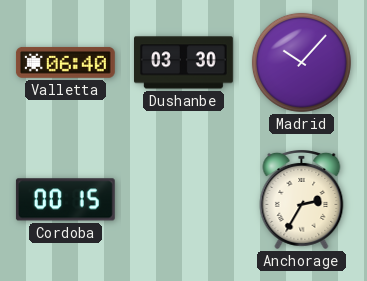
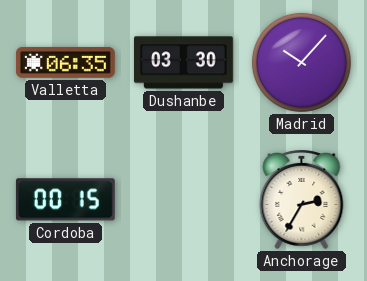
Valletta: 06:40 -> 06:35 (65, 62)
